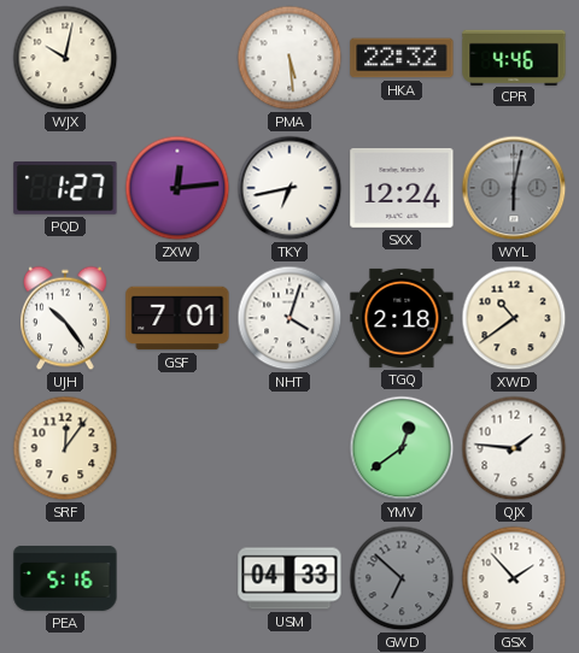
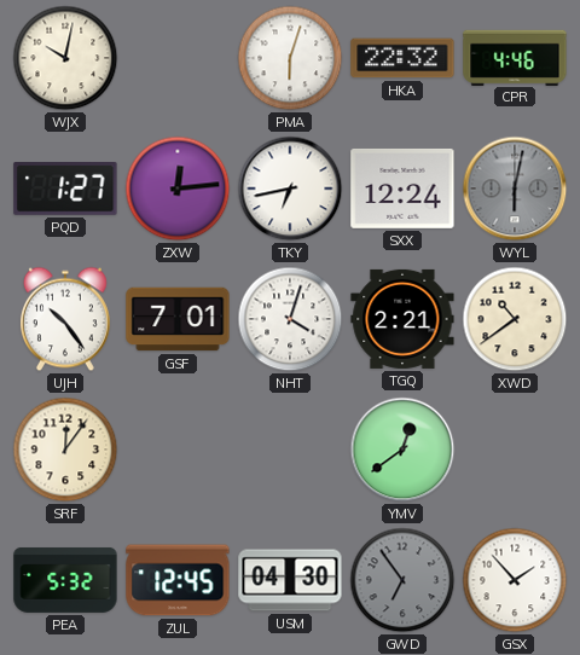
PMA: 5:29 -> 6:03 (290, 58)
TGQ: 2:18 -> 2:21 (402, 319)
QJX: 1:46 -> none (514, 448)
PEA: 5:16 -> 5:32 (65, 580)
ZUL: none -> 12:45 (178, 580)
USM: 04:33 -> 04:30 (290, 580)
GWD: 6:52 -> 6:54 (402, 580)
